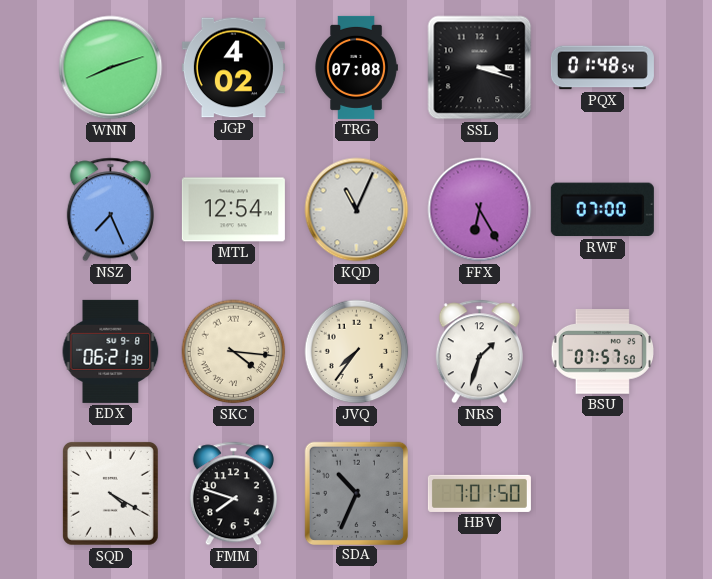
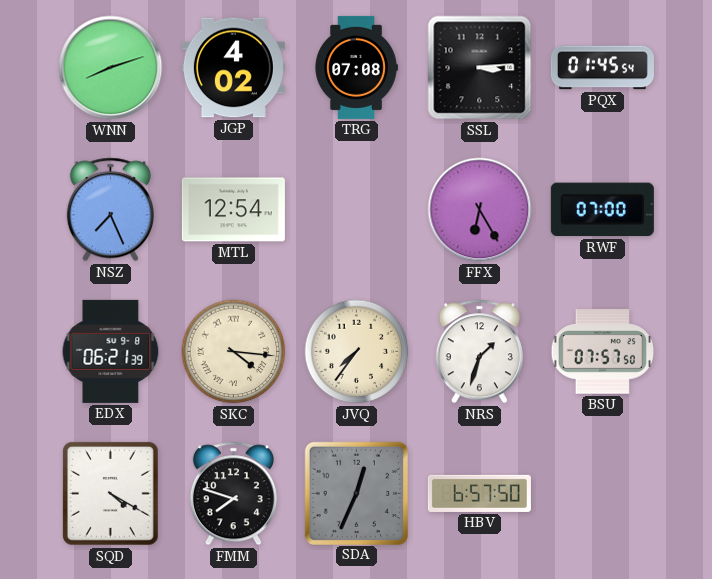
SSL: 3:18 -> 3:14 (480, 68)
PQX: 01:48 -> 01:45 (602, 68)
KQD: 11:04 -> none (357, 210)
SDA: 10:34 -> 12:34 (356, 493)
HBV: 7:01 -> 6:57 (479, 493)
